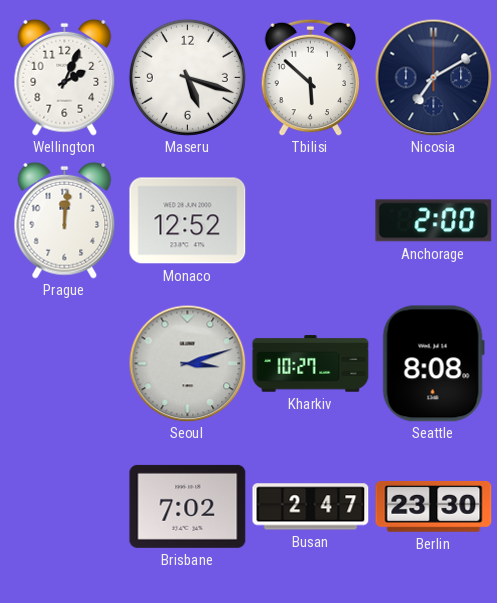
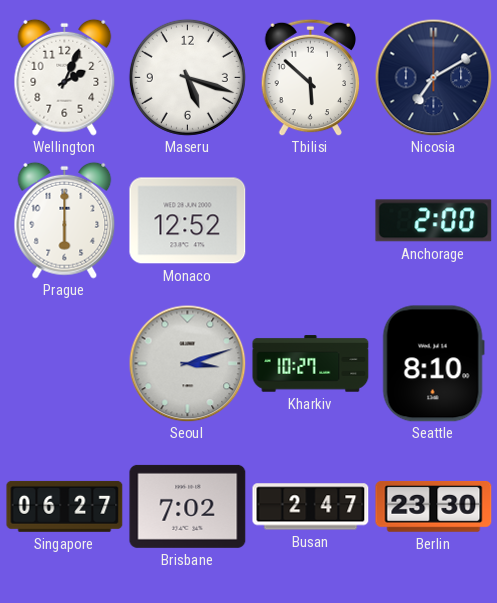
Prague: 12:01 -> 6:00 (65, 220)
Seattle: 8:08 -> 8:10 (433, 364)
Singapore: none -> 06:27 (65, 506)
